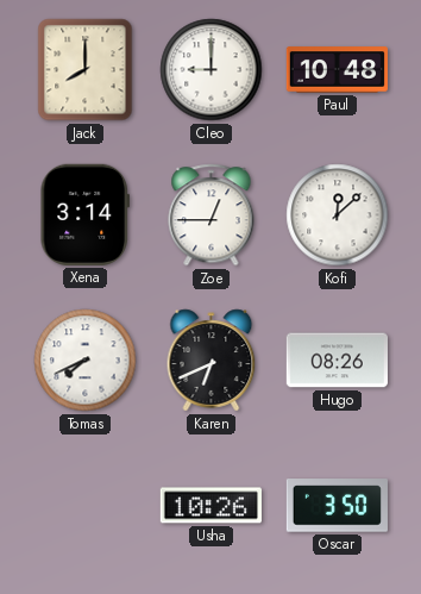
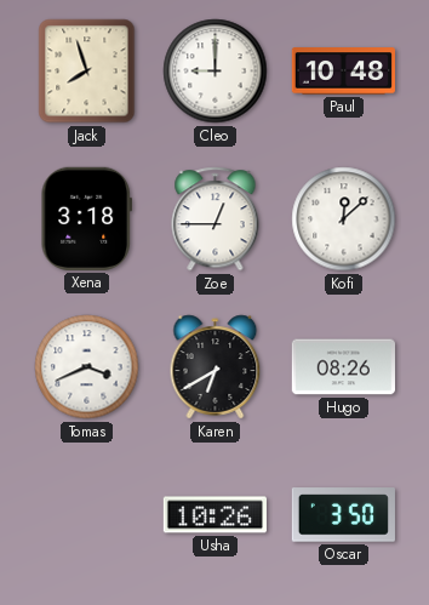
Jack: 8:00 -> 7:57 (87, 72)
Xena: 3:14 -> 3:18 (86, 218)
Tomas: 7:41 -> 3:41 (87, 367)
Karen: 6:41 -> 6:40 (216, 367)
